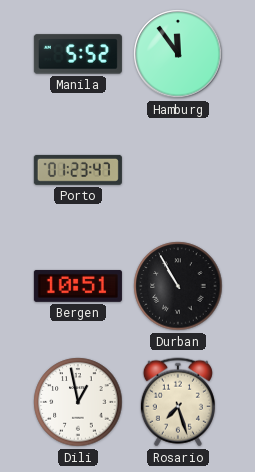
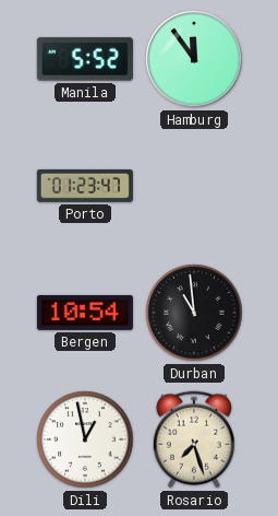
Bergen: 10:51 -> 10:54 (85, 313)
Durban: 10:55 -> 10:59 (194, 313)
